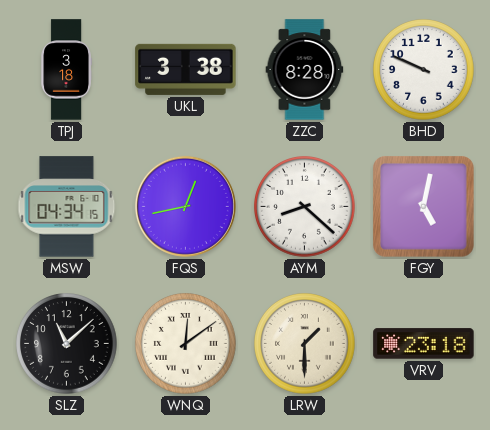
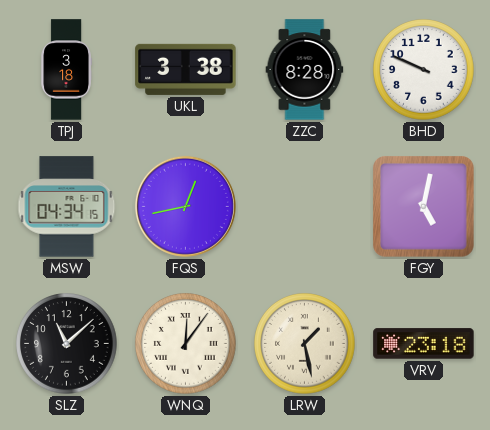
AYM: 8:22 -> none (305, 207)
WNQ: 12:09 -> 12:06 (186, 344)
LRW: 1:30 -> 1:28 (305, 344)
